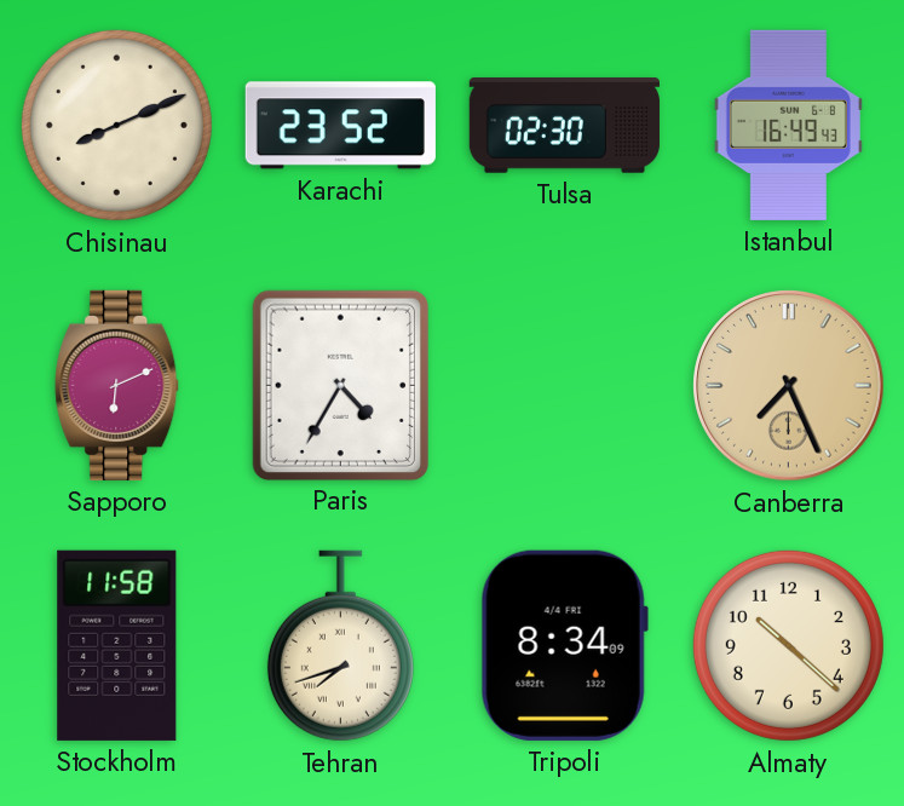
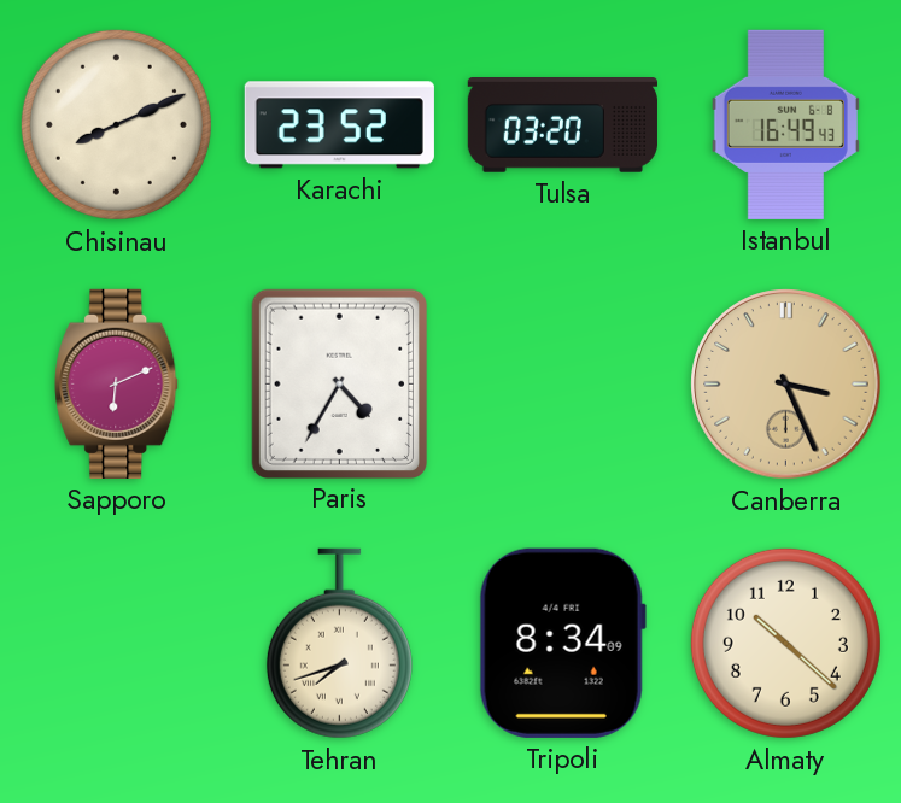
Tulsa: 02:30 -> 03:20 (562, 125)
Canberra: 7:26 -> 3:26 (786, 385)
Stockholm: 11:58 -> none (117, 645)
